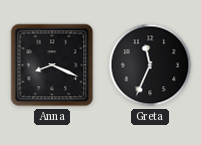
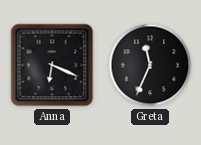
Anna: 8:19 -> 6:19 (52, 65)
